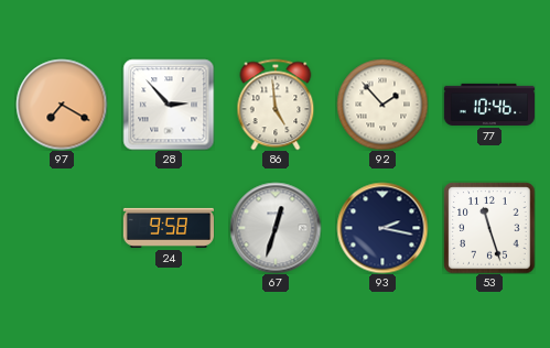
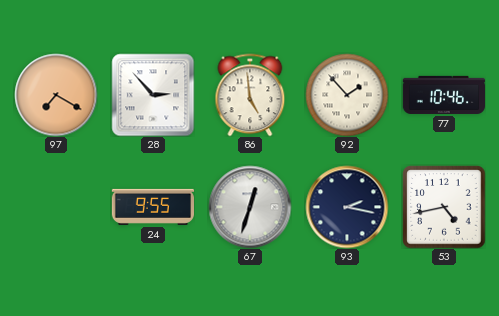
24: 9:58 -> 9:55 (152, 207)
53: 11:27 -> 4:43 (444, 207)
